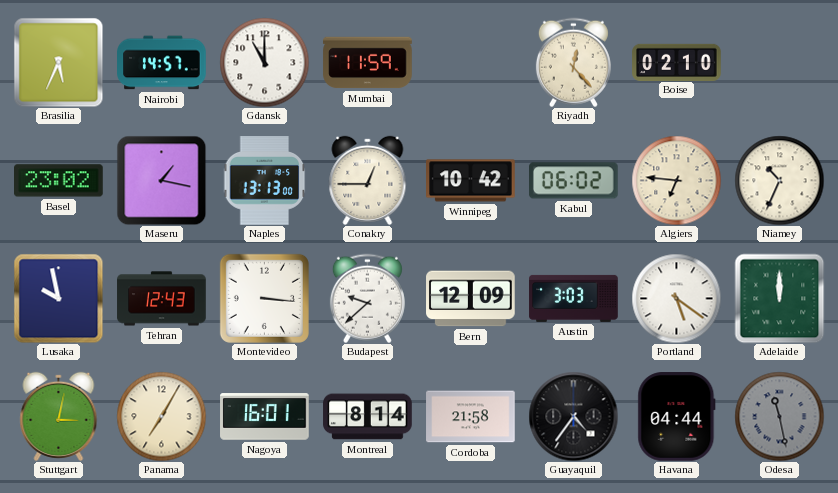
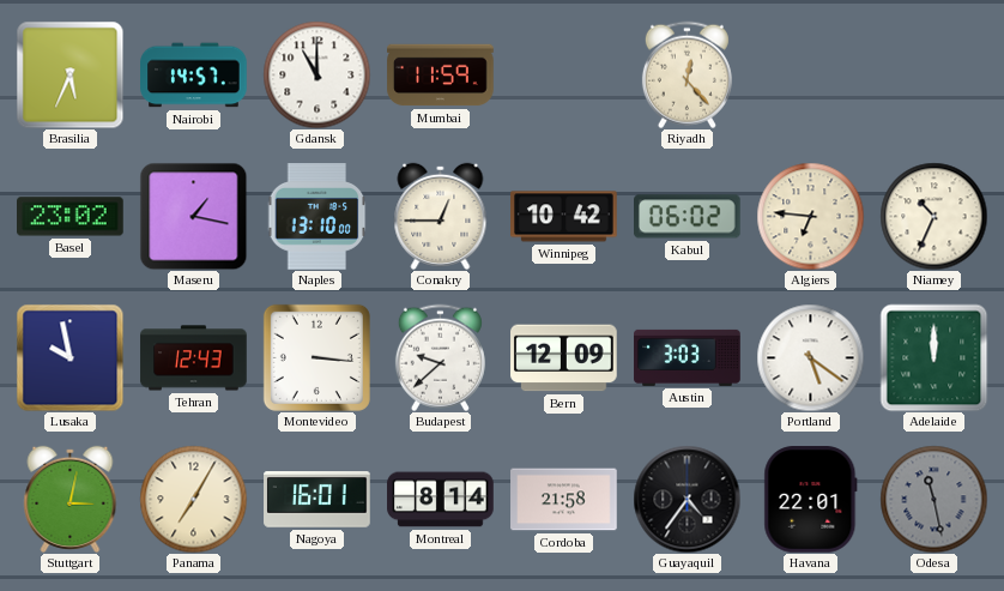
Boise: 02:10 -> none (677, 62)
Naples: 13:13 -> 13:10 (317, 217)
Havana: 04:44 -> 22:01 (811, 500)
